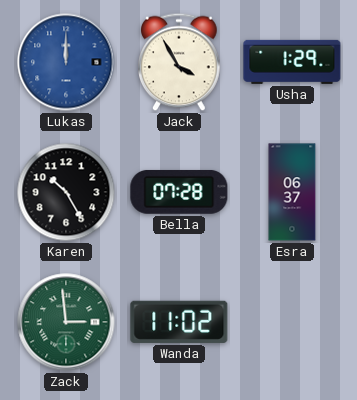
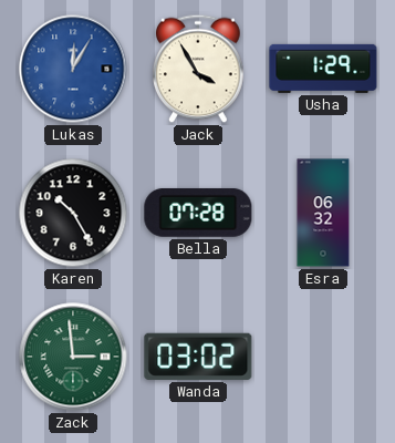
Lukas: 12:00 -> 12:05 (73, 69)
Esra: 06:37 -> 06:32 (323, 213)
Wanda: 11:02 -> 03:02 (198, 357)
